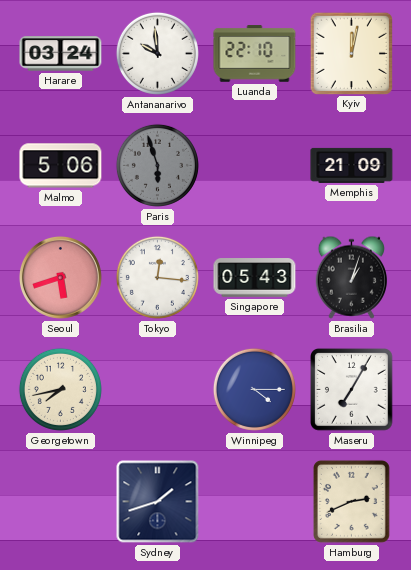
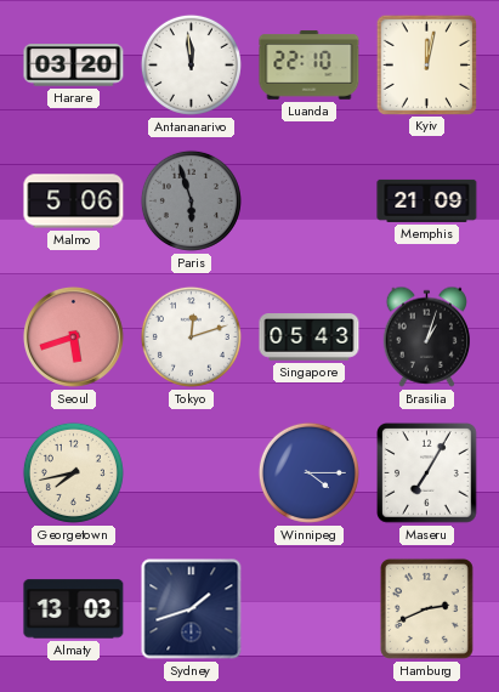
Harare: 03:24 -> 03:20 (74, 66)
Antananarivo: 9:59 -> 11:59 (191, 64)
Tokyo: 12:16 -> 12:12 (191, 336)
Almaty: none -> 13:03 (74, 609)
